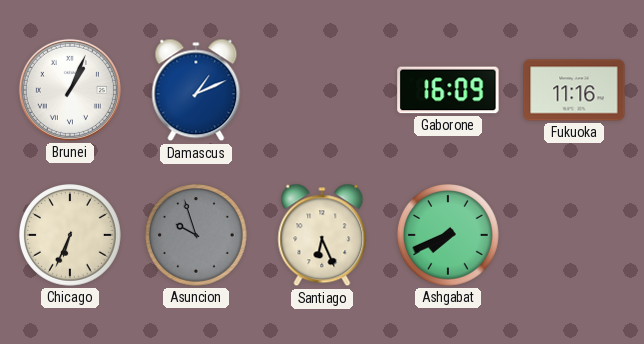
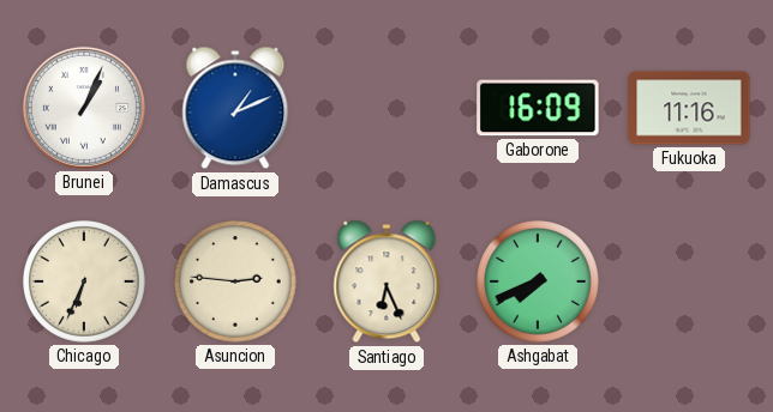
Asuncion: 9:57 -> 2:46 (236, 283)
Asuncion dial: grey -> cream (236, 283)
